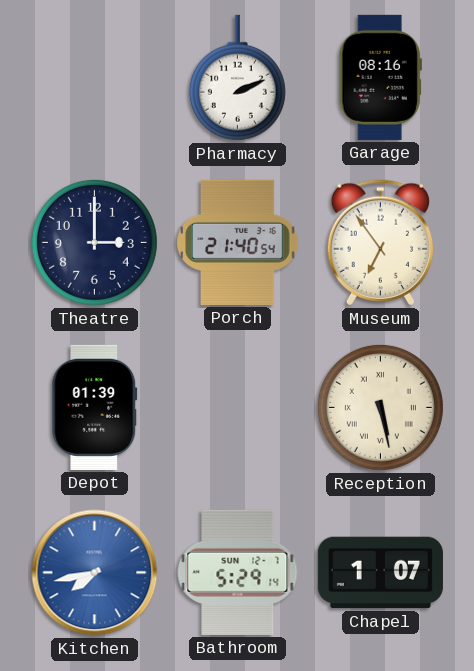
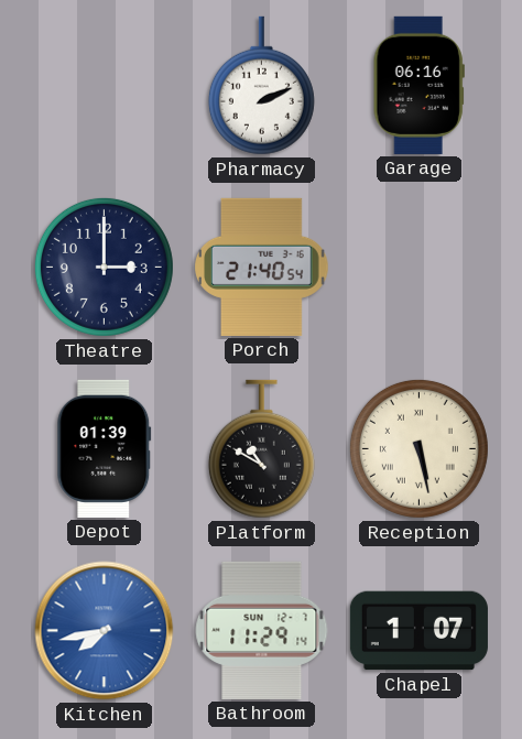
Garage: 08:16 -> 06:16 (418, 85)
Museum: 6:54 -> none (380, 243)
Platform: none -> 10:50 (261, 449)
Bathroom: 5:29 -> 11:29 (262, 630)
